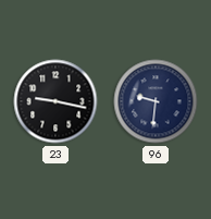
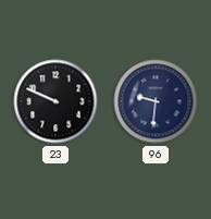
23: 9:17 -> 9:49 (55, 101)
